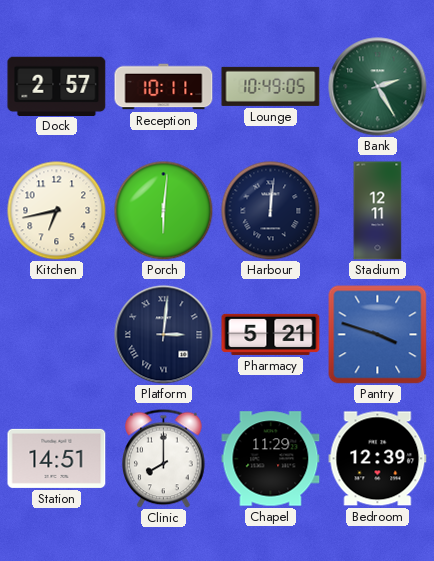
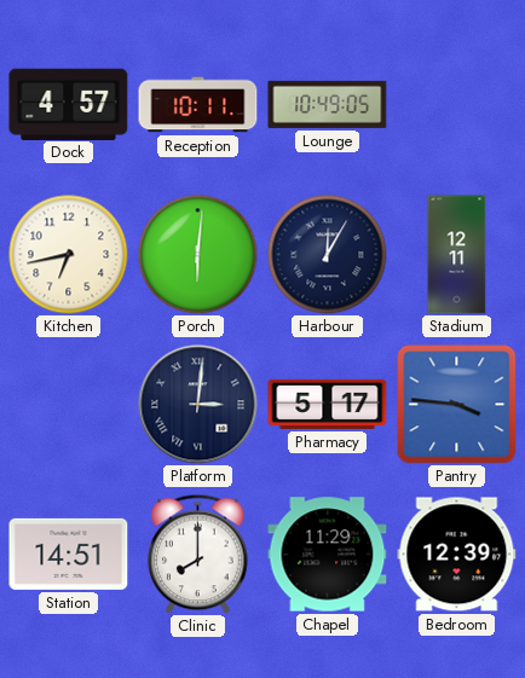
Dock: 2:57 -> 4:57 (69, 104)
Bank: 2:25 -> none (378, 87)
Harbour: 12:01 -> 12:05 (328, 255)
Pharmacy: 5:21 -> 5:17 (328, 404)
Pantry: 3:48 -> 3:46 (456, 404)
